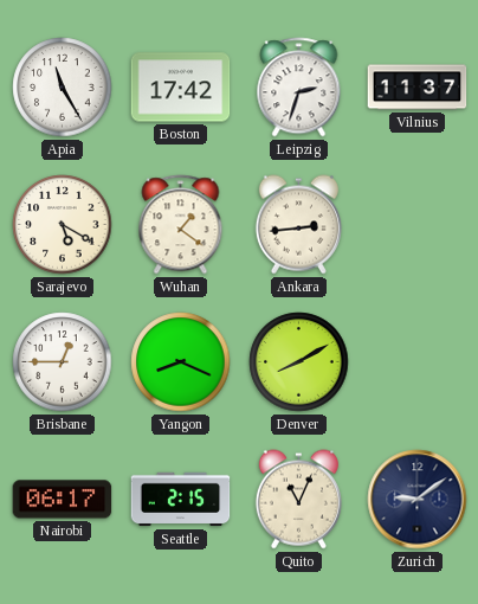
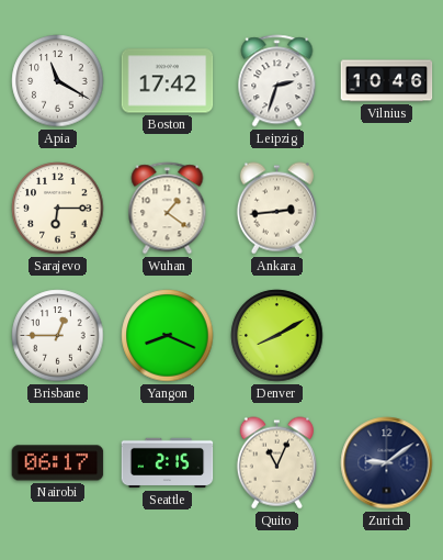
Apia: 11:25 -> 11:20 (58, 81)
Vilnius: 11:37 -> 10:46 (387, 81)
Sarajevo: 5:20 -> 6:15 (58, 209)
